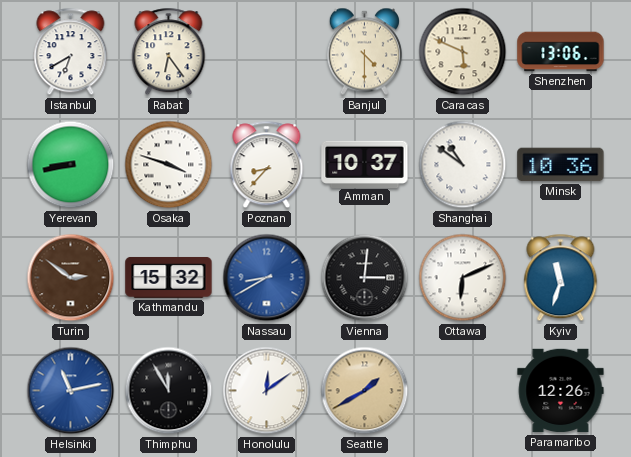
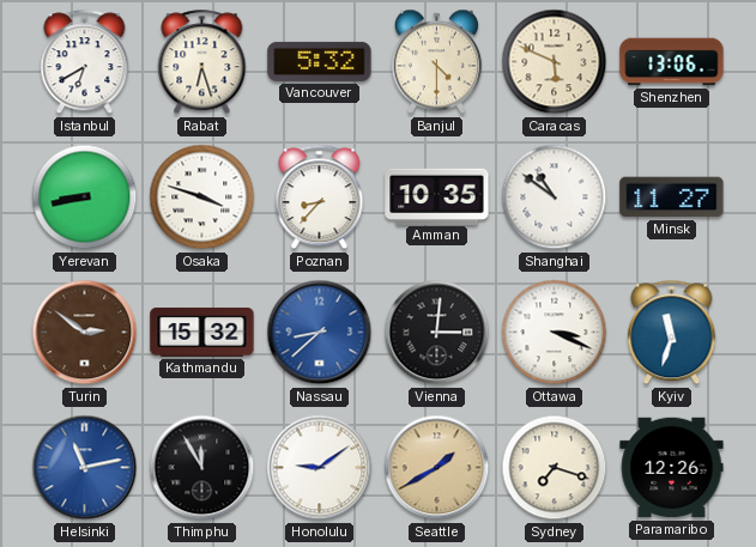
Rabat: 6:24 -> 6:27 (202, 62)
Vancouver: none -> 5:32 (320, 61)
Amman: 10:37 -> 10:35 (437, 196)
Minsk: 10:36 -> 11:27 (672, 197)
Nassau: 8:40 -> 8:38 (320, 333)
Ottawa: 6:11 -> 3:19 (555, 333)
Honolulu: 12:09 -> 9:09 (320, 468)
Sydney: none -> 7:18 (555, 468)
